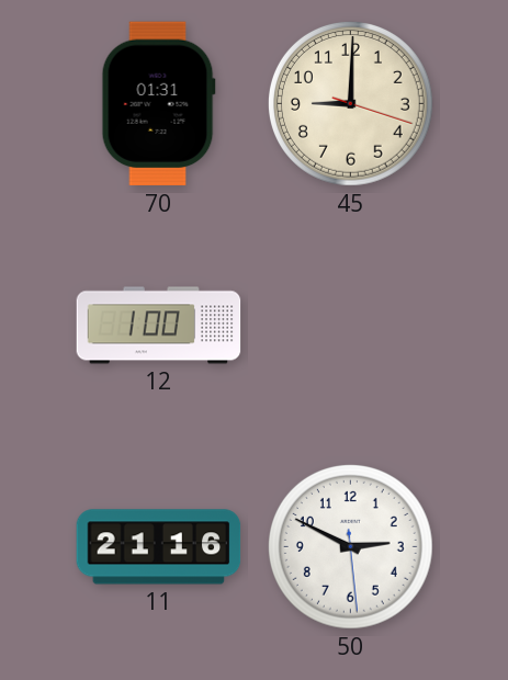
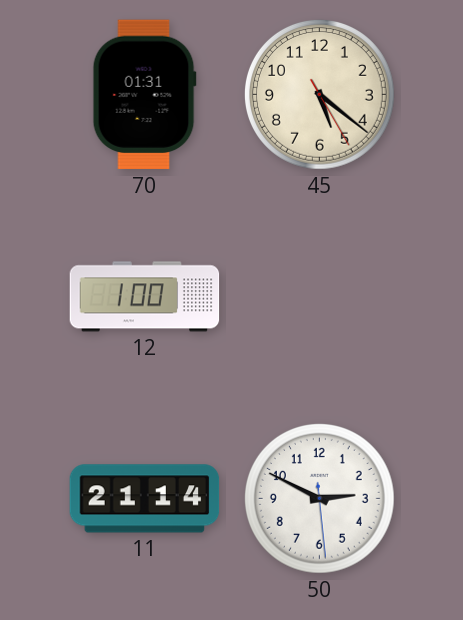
45: 9:00 -> 5:21 (319, 94)
11: 21:16 -> 21:14 (145, 499)
